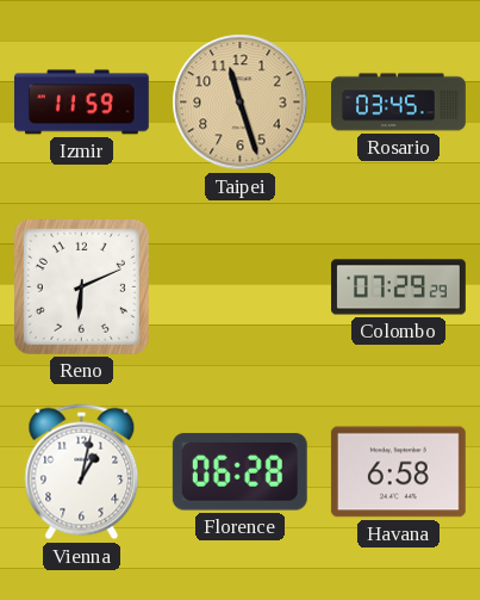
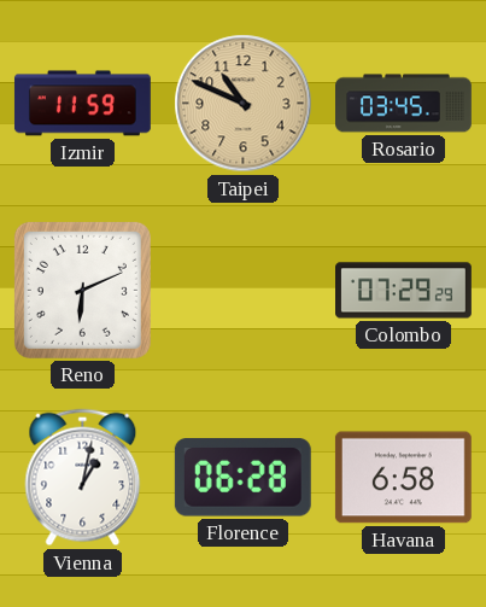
Taipei: 11:27 -> 10:49 (244, 104)
